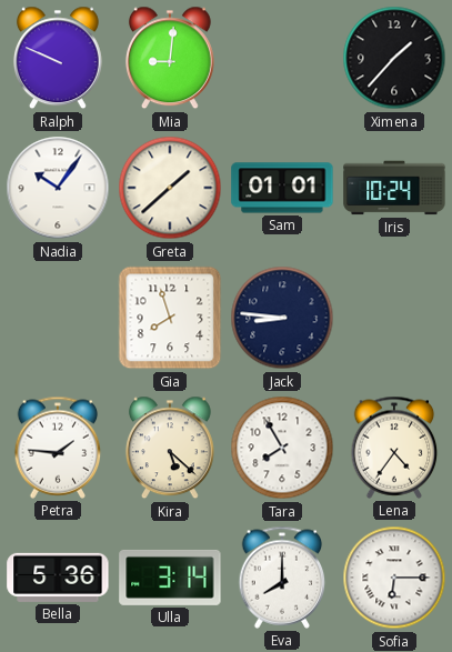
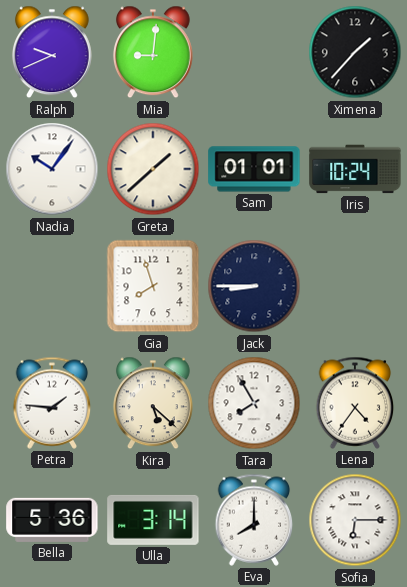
Ralph: 9:49 -> 9:41 (52, 52)
Jack: 8:46 -> 8:45 (254, 286)
